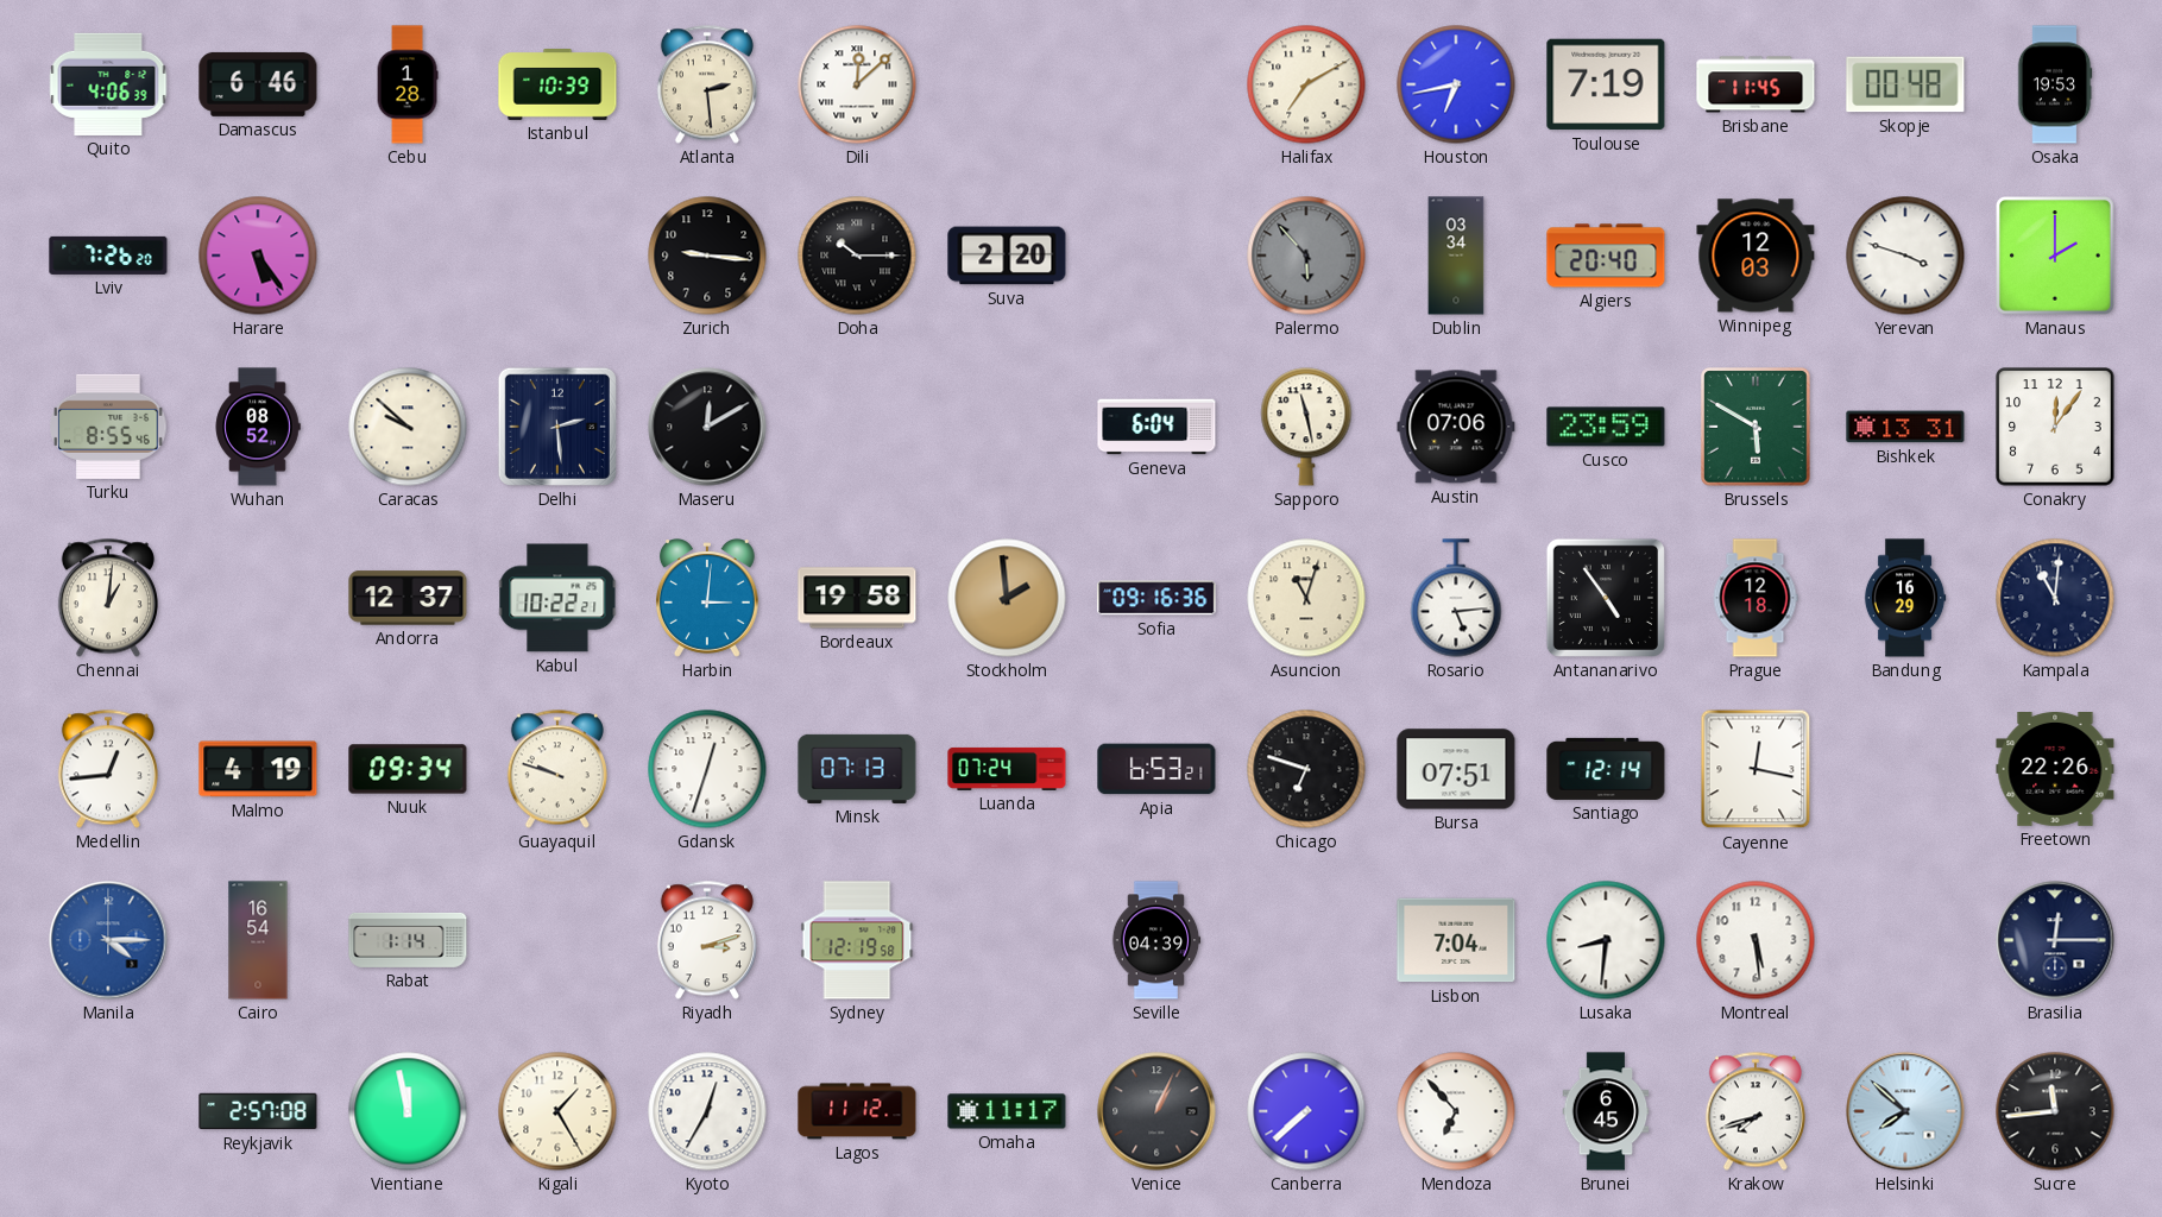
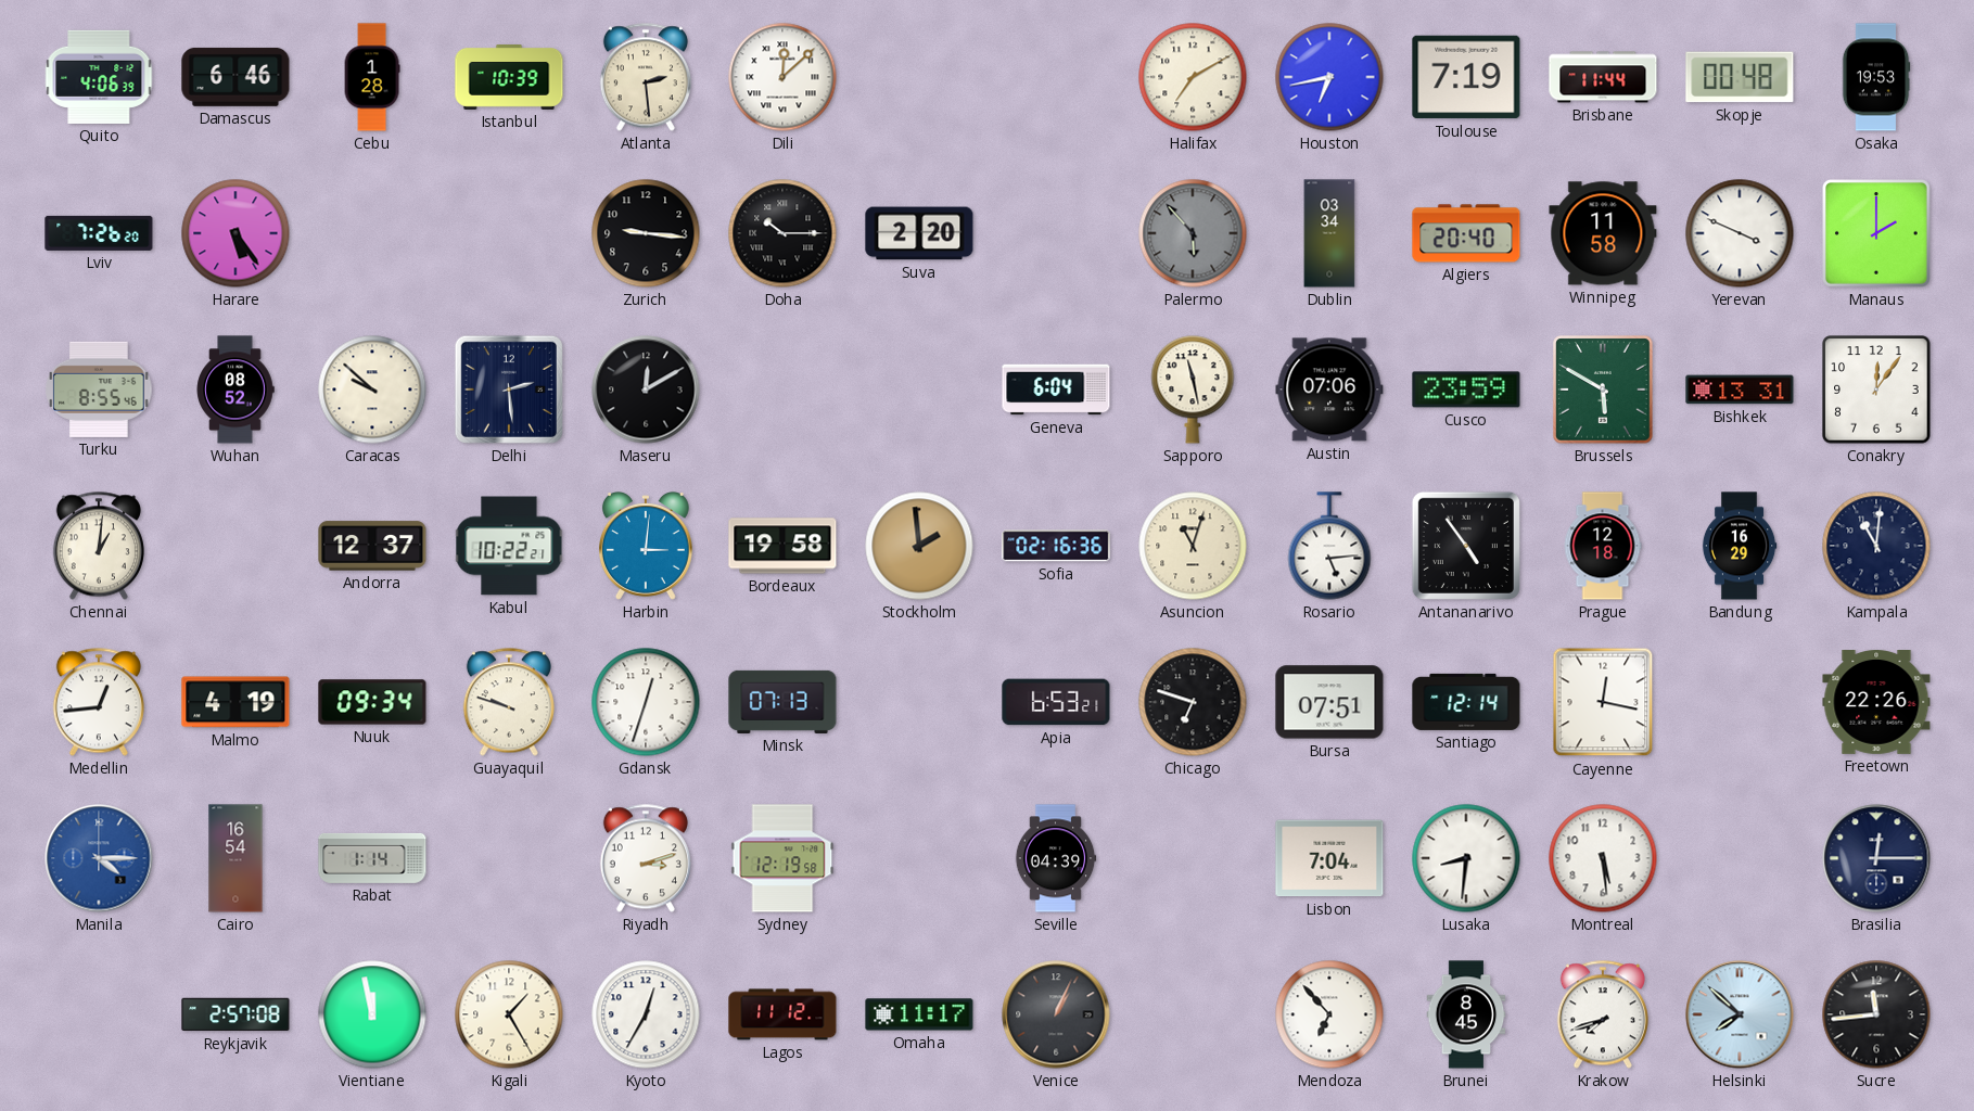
Brisbane: 11:45 -> 11:44 (1603, 77)
Winnipeg: 12:03 -> 11:58 (1603, 233)
Yerevan: 3:48 -> 3:49 (1740, 233)
Sofia: 09:16 -> 02:16 (1056, 546)
Luanda: 07:24 -> none (1007, 769)
Canberra: 7:38 -> none (1306, 1111)
Brunei: 6:45 -> 8:45 (1466, 1014)
